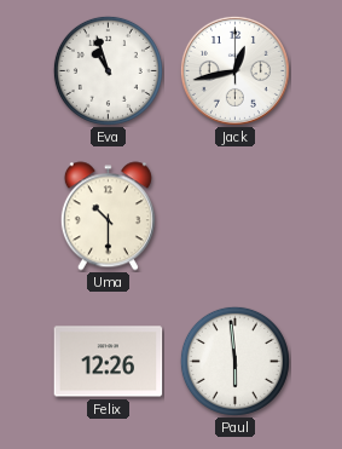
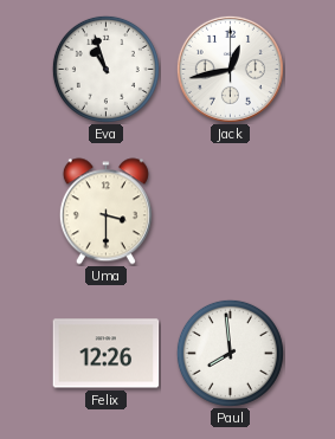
Uma: 10:30 -> 3:30 (105, 212)
Paul: 5:59 -> 7:59 (230, 353)
